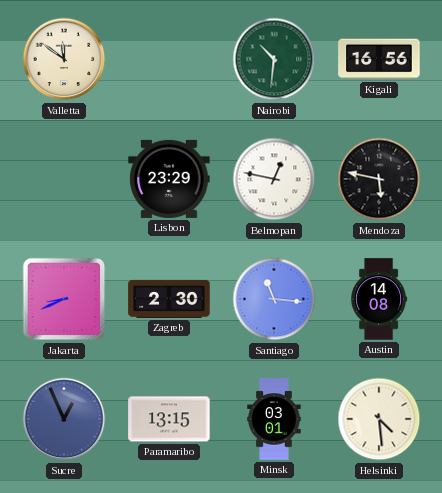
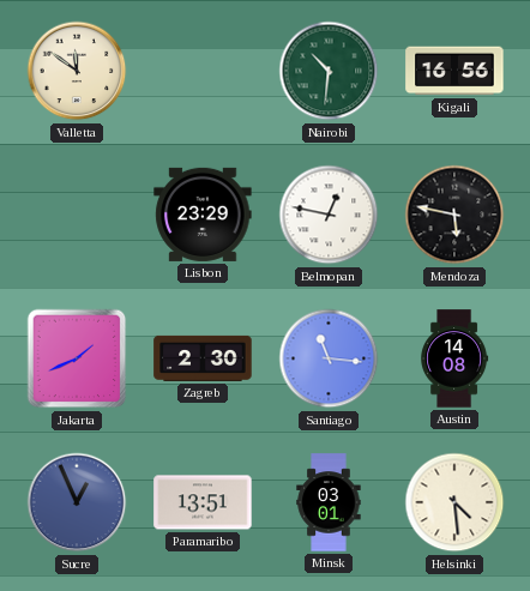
Jakarta: 8:41 -> 1:41 (77, 358)
Paramaribo: 13:15 -> 13:51 (203, 502)
